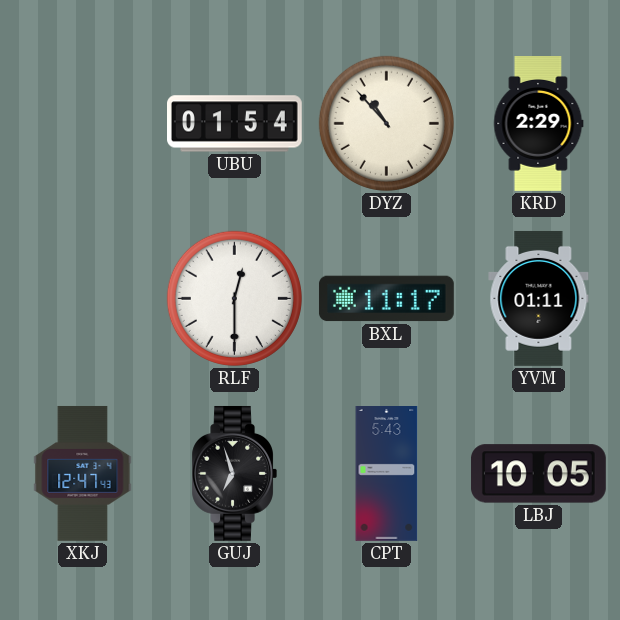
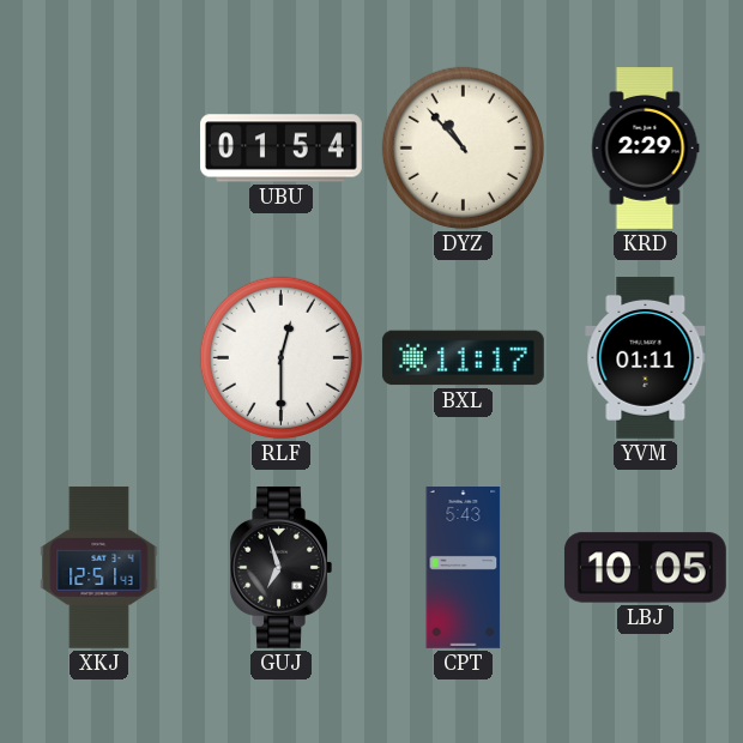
XKJ: 12:47 -> 12:51 (99, 567)
